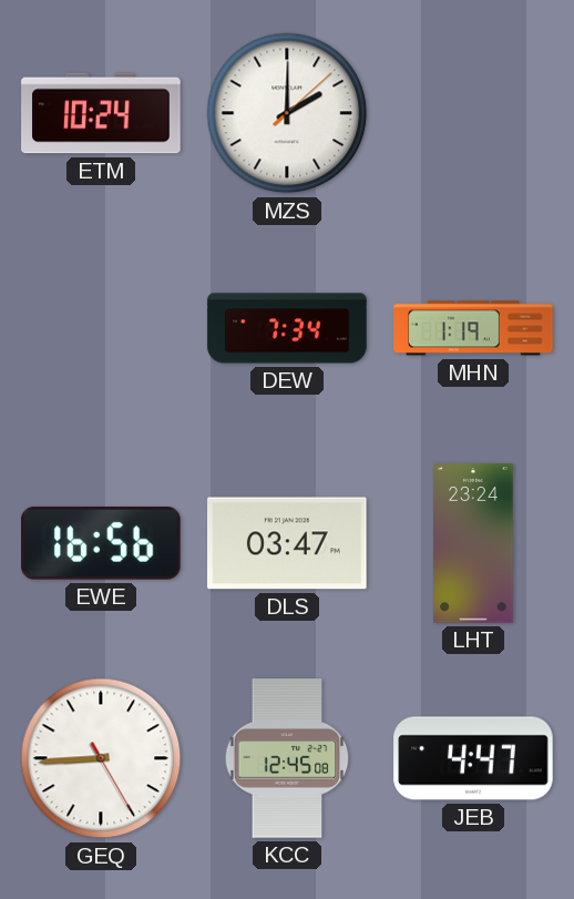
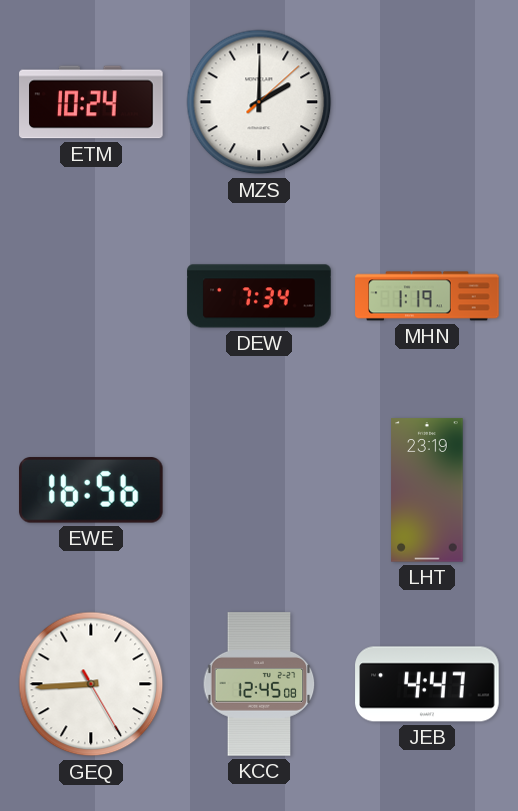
DLS: 03:47 -> none (288, 543)
LHT: 23:24 -> 23:19 (427, 490)
